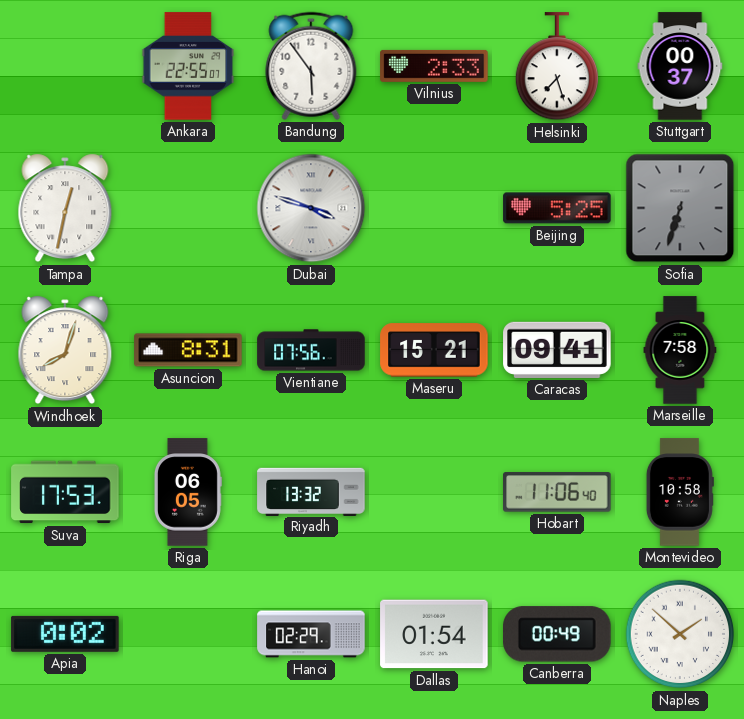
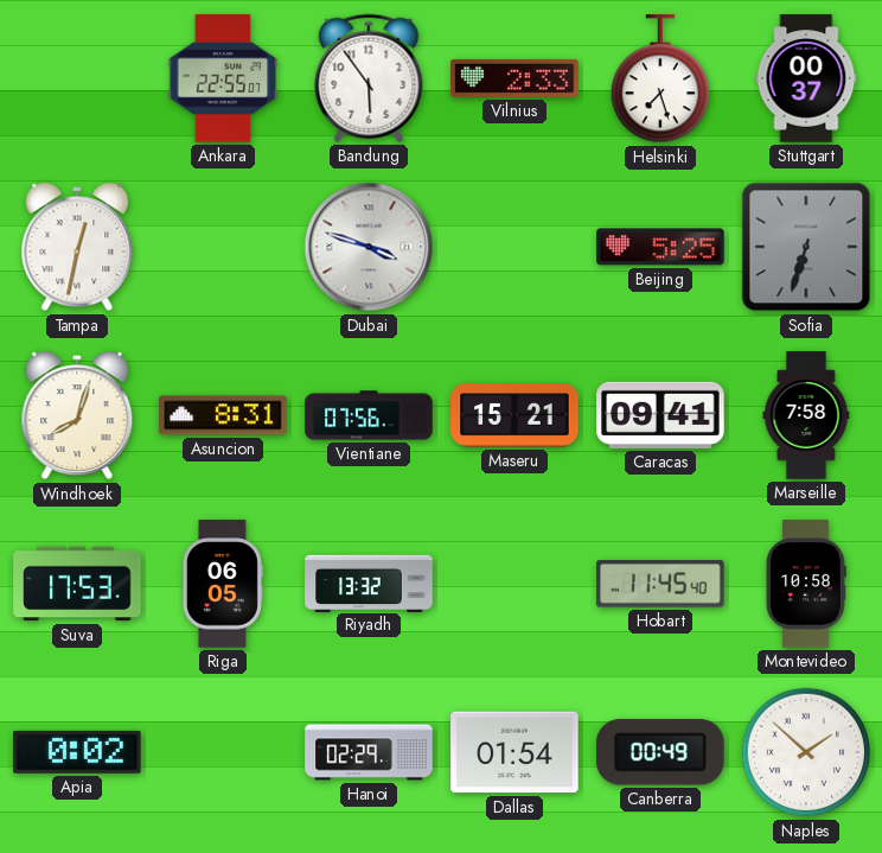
Hobart: 11:06 -> 11:45 (660, 584)
